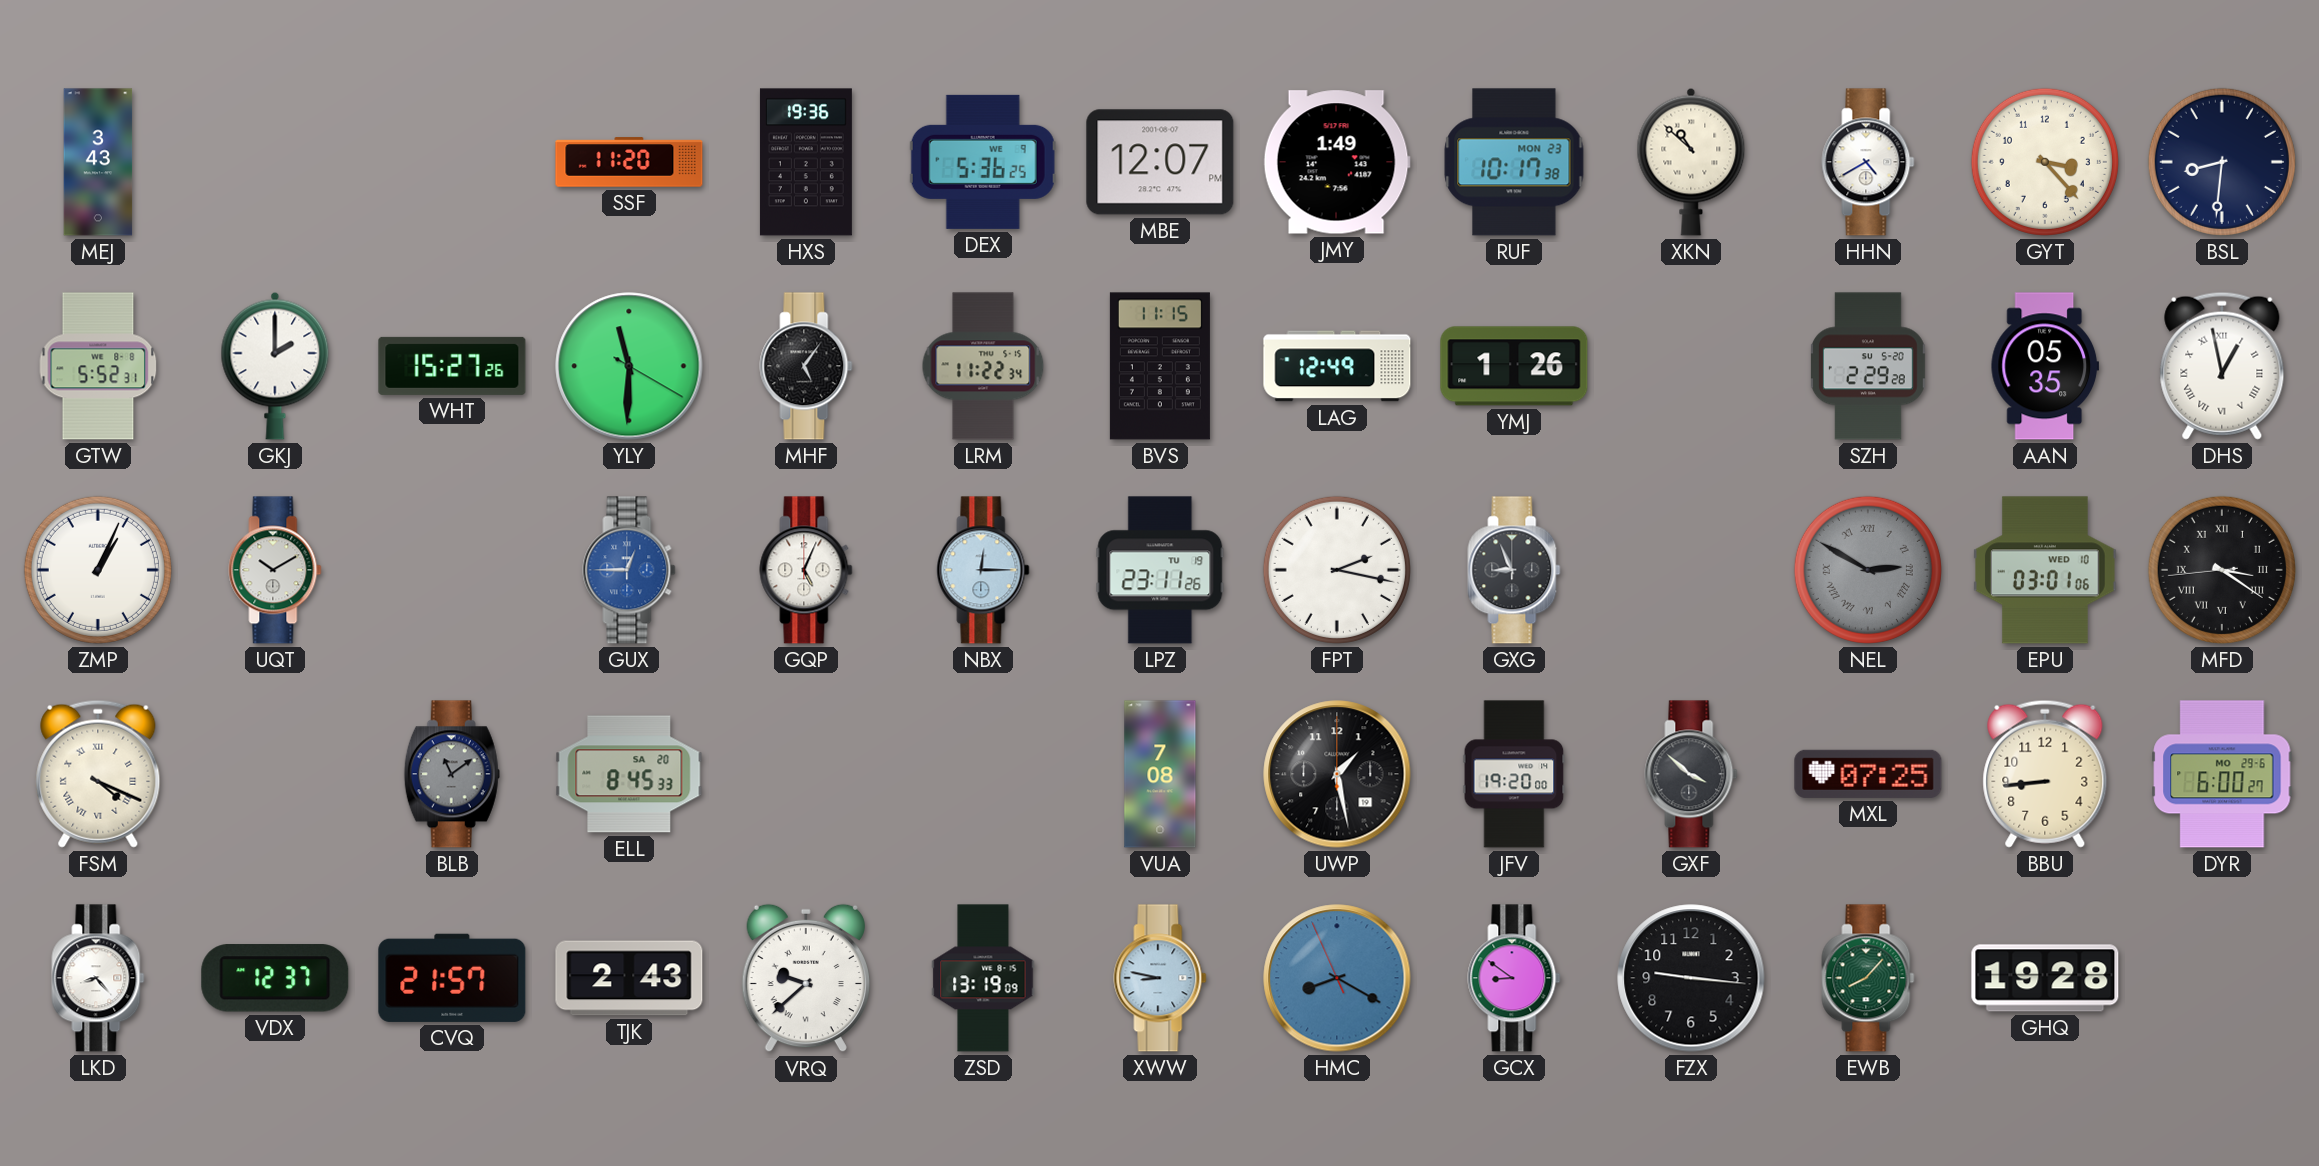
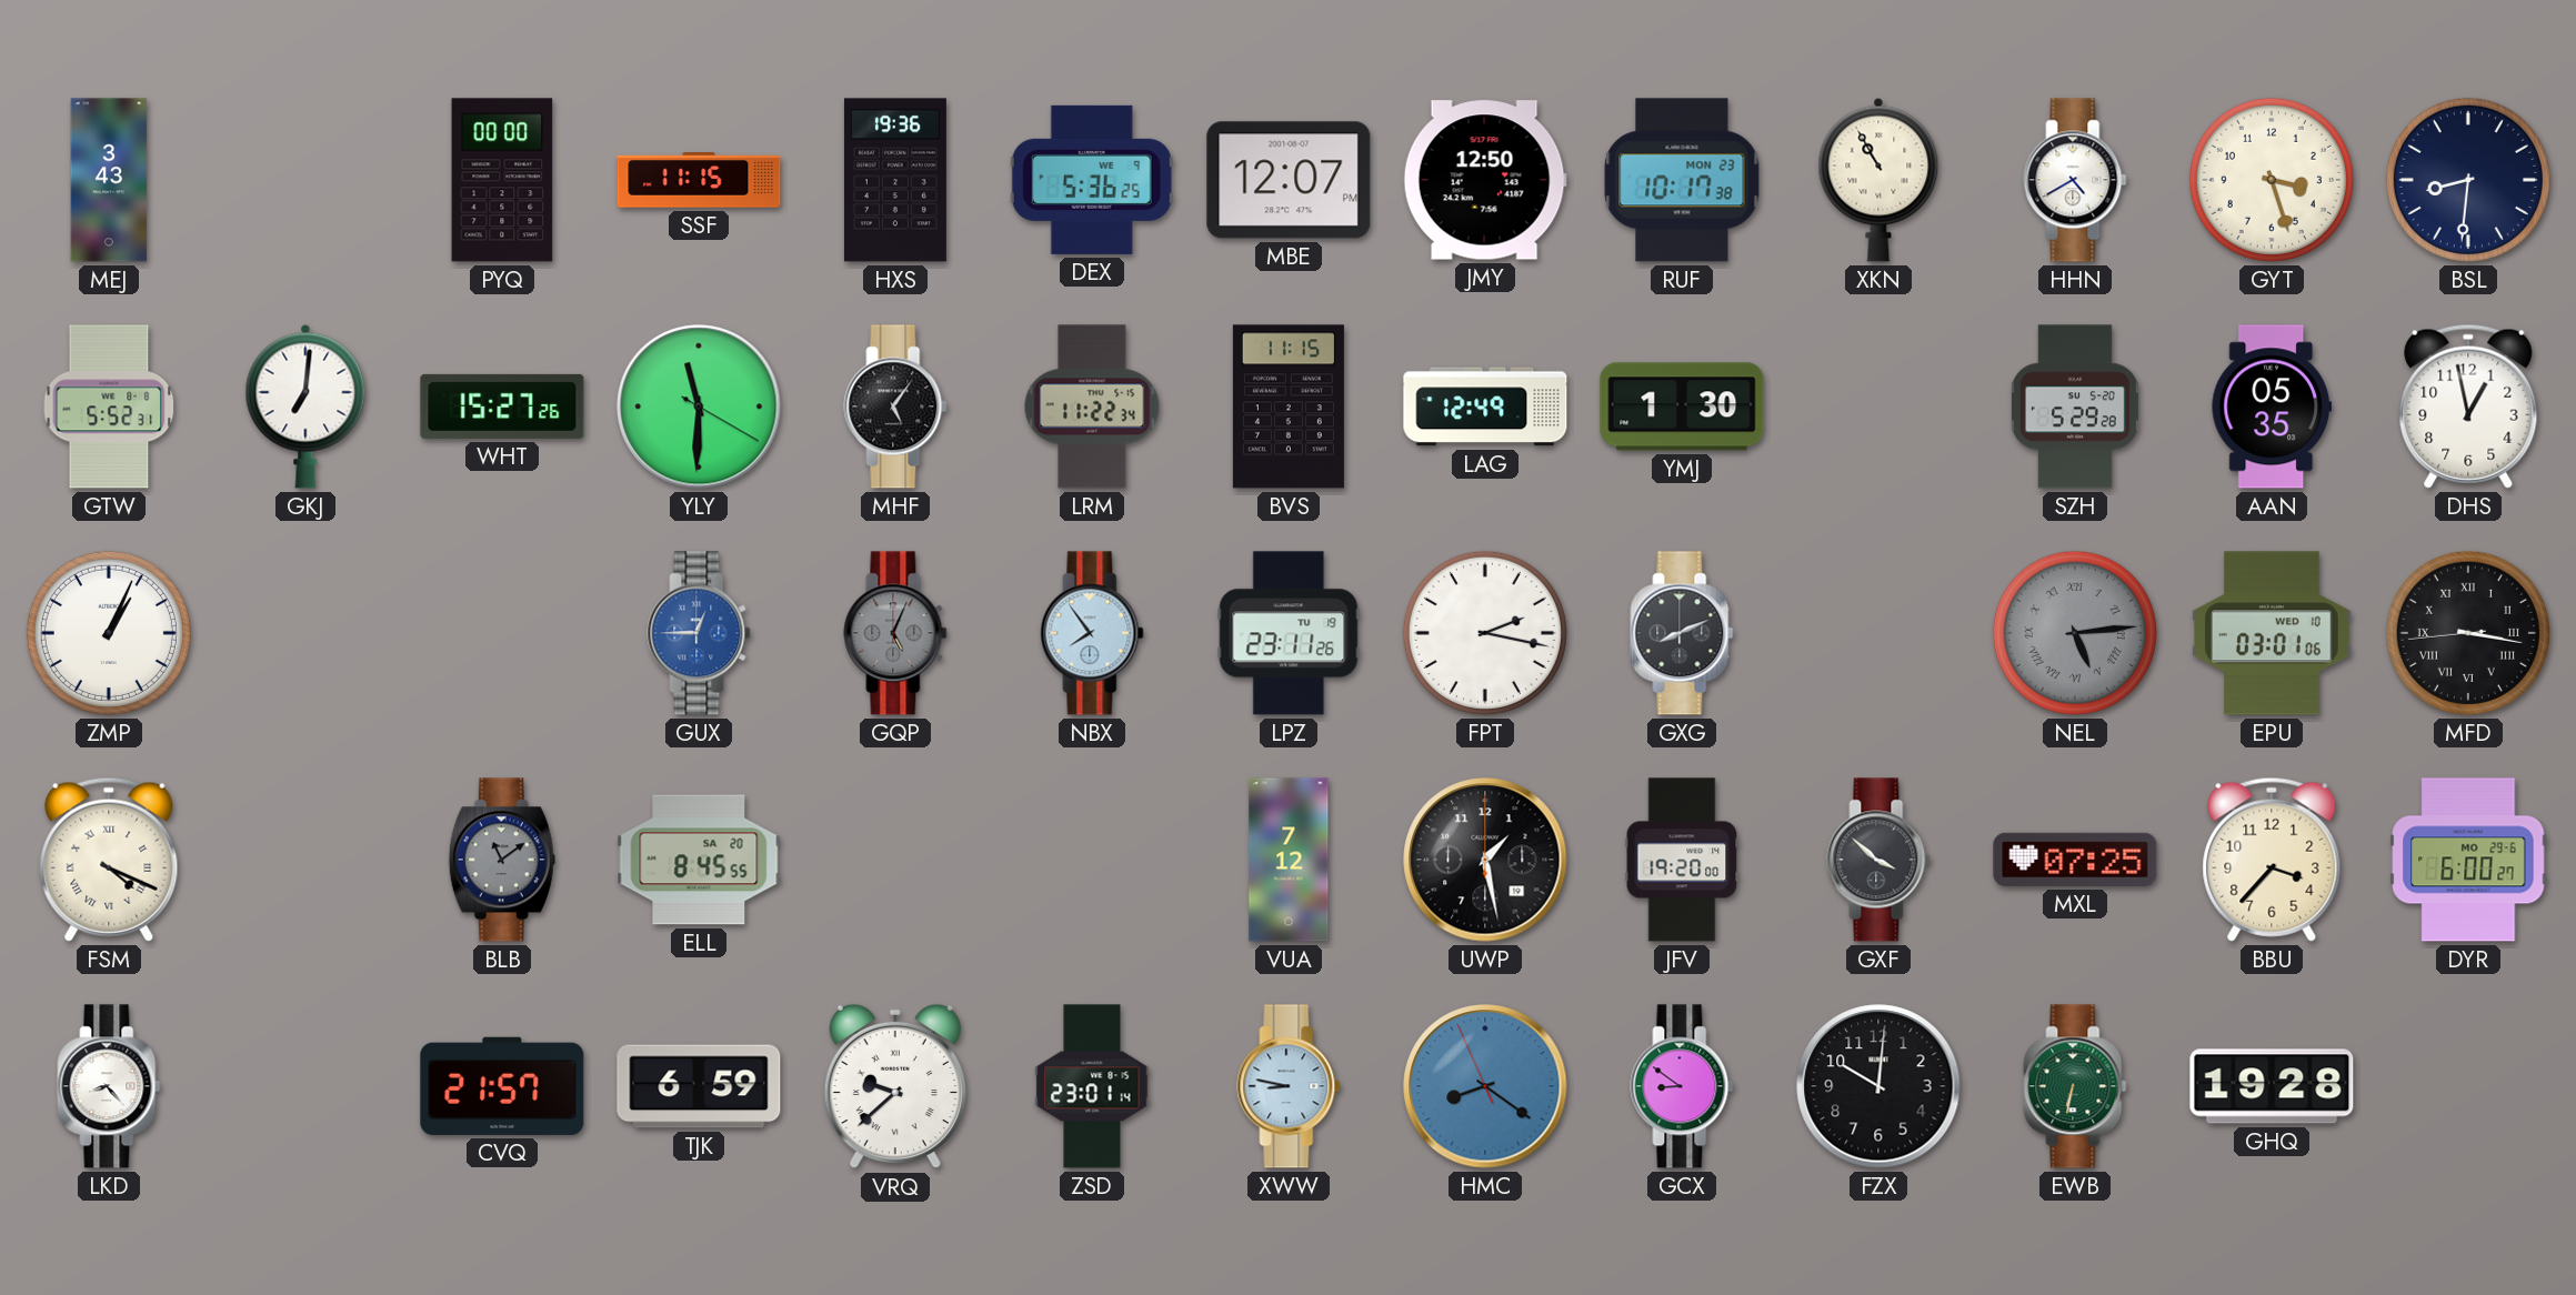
PYQ: none -> 00:00 (502, 180)
SSF: 11:20 -> 11:15 (699, 180)
JMY: 1:49 -> 12:50 (1485, 180)
XKN: 10:52 -> 10:55 (1878, 180)
GYT: 3:23 -> 3:27 (2272, 180)
GKJ: 2:00 -> 7:01 (305, 406)
YMJ: 1:26 -> 1:30 (1682, 406)
SZH: 2:29 -> 5:29 (2076, 406)
DHS numerals: Roman -> Arabic (2468, 406)
UQT: 10:10 -> none (275, 570)
GQP dial: white -> grey (895, 633)
NBX: 12:15 -> 7:54 (1092, 633)
GXG: 8:56 -> 8:11 (1682, 633)
NEL: 2:50 -> 5:14 (2075, 633)
MFD: 3:20 -> 3:16 (2468, 633)
ELL: 8:45:33 -> 8:45:55 (699, 860)
VUA: 7:08 -> 7:12 (1289, 860)
BBU: 8:44 -> 3:37 (2272, 860)
VDX: 12:37 -> none (275, 978)
TJK: 2:43 -> 6:59 (699, 1086)
ZSD: 13:19 -> 23:01 (1092, 1086)
HMC: 8:19 -> 8:20 (1485, 1086)
FZX: 9:16 -> 10:01 (1878, 1086)
EWB: 8:07 -> 6:32 (2075, 1086)
